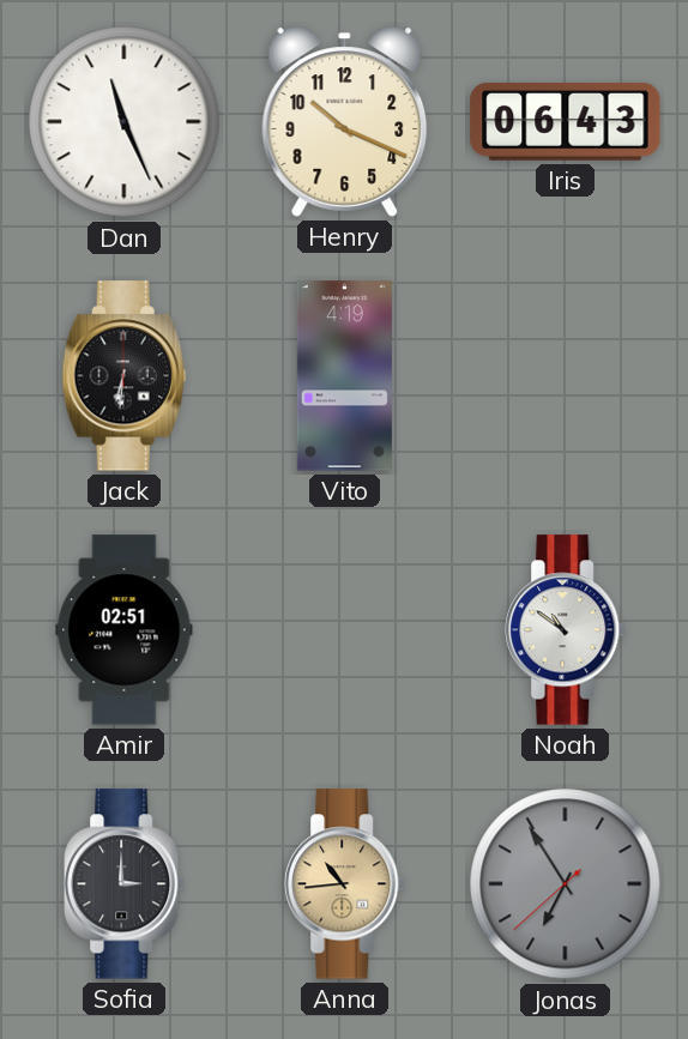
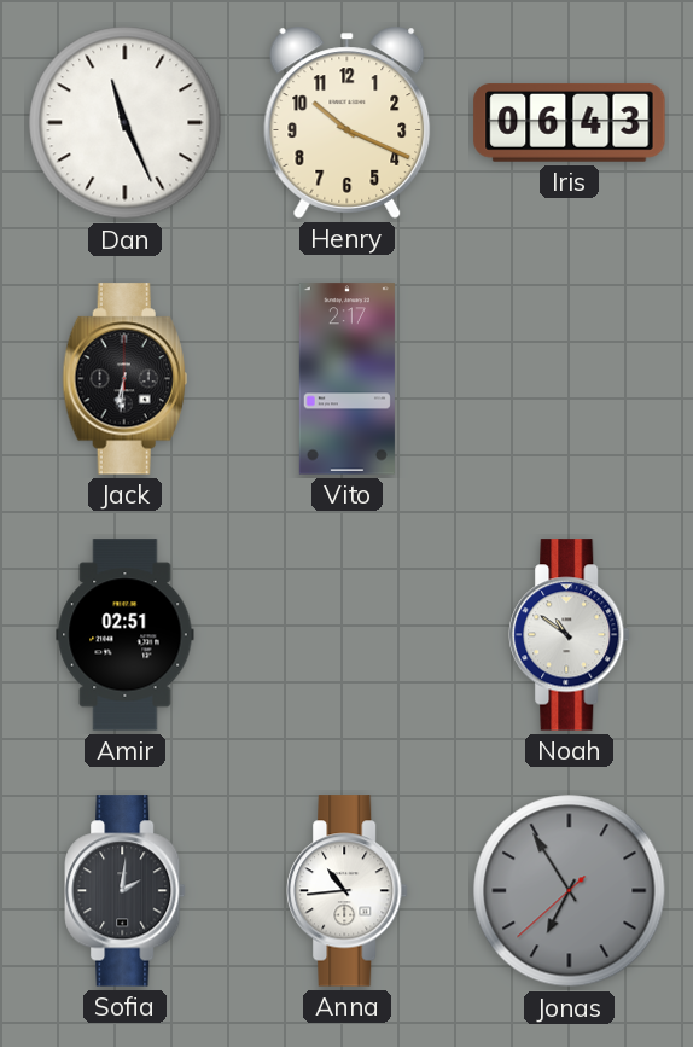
Vito: 4:19 -> 2:17 (346, 379)
Sofia: 3:00 -> 2:01 (126, 891)
Anna dial: champagne -> white (348, 891)
